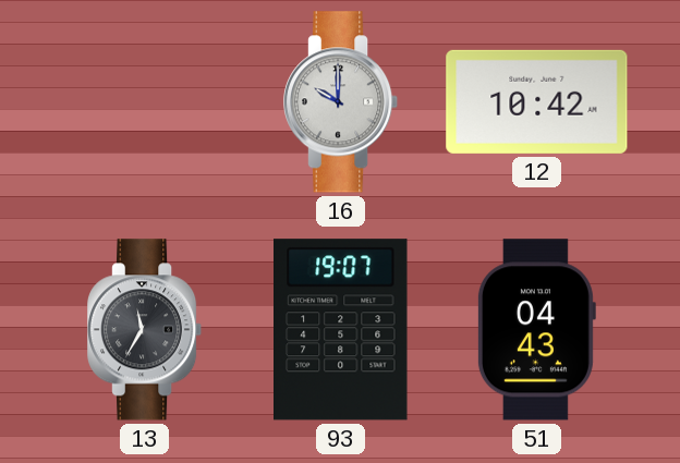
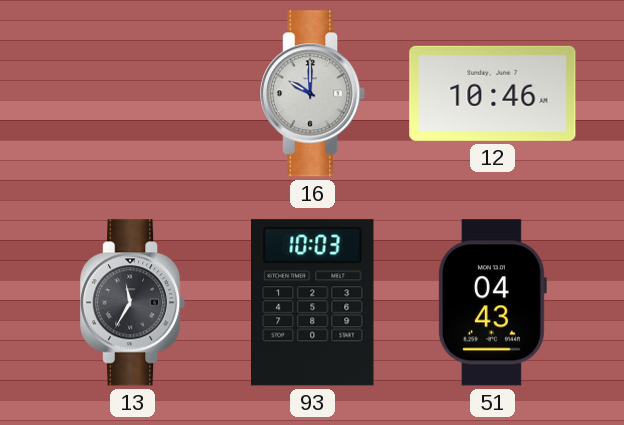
12: 10:42 -> 10:46 (493, 93)
93: 19:07 -> 10:03 (313, 303)
